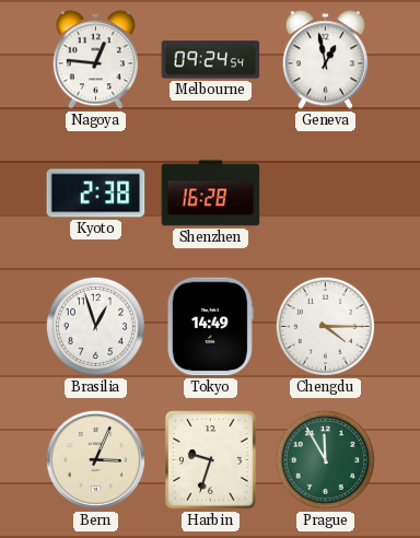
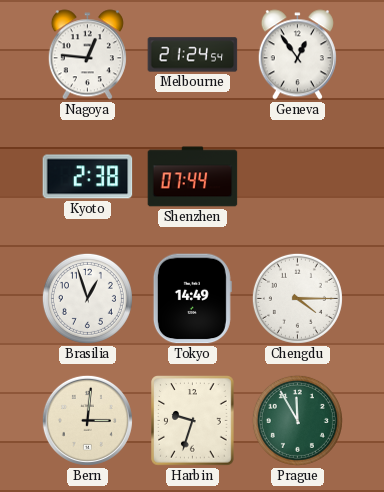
Melbourne: 09:24 -> 21:24 (193, 55)
Geneva: 12:58 -> 12:54 (297, 55)
Shenzhen: 16:28 -> 07:44 (193, 177)
Bern: 3:04 -> 3:01 (87, 420)
